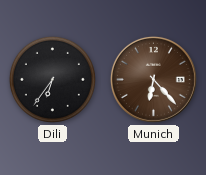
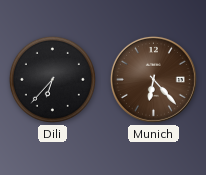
Dili: 6:36 -> 6:37 (52, 79)
